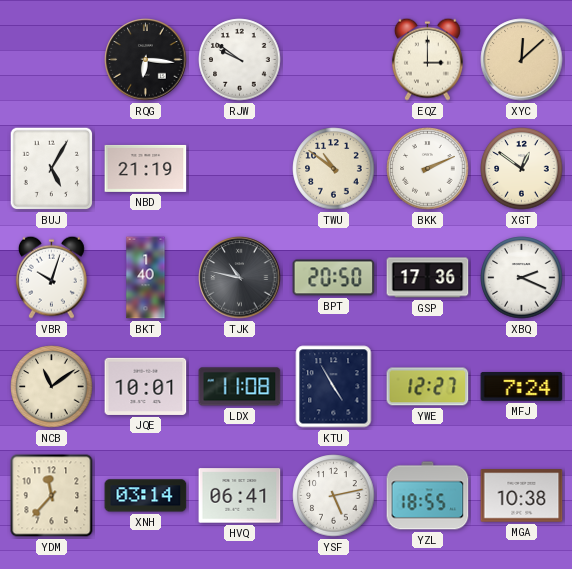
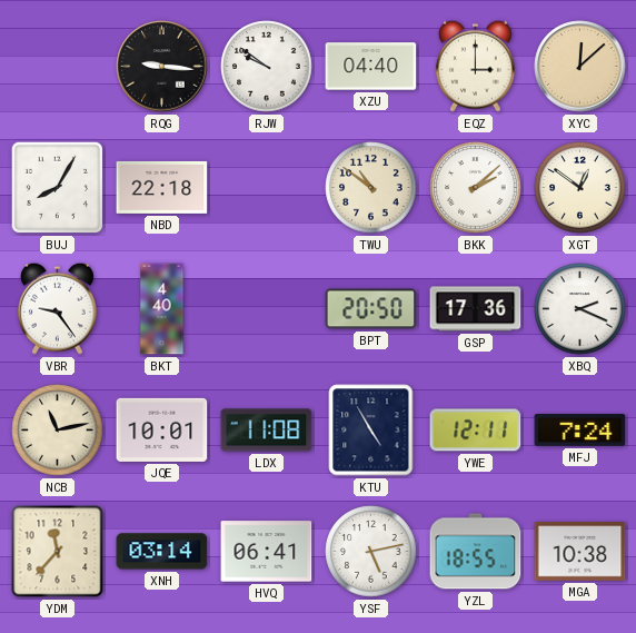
RQG: 6:16 -> 9:16 (162, 67)
XZU: none -> 04:40 (371, 67)
BUJ: 5:05 -> 8:05 (58, 188)
NBD: 21:19 -> 22:18 (162, 187)
BKK: 2:11 -> 2:08 (476, 188)
VBR: 10:03 -> 9:24 (57, 308)
BKT: 1:40 -> 4:40 (162, 309)
TJK: 10:47 -> none (240, 278)
NCB: 11:09 -> 11:13 (58, 431)
YWE: 12:27 -> 12:11 (476, 431)
